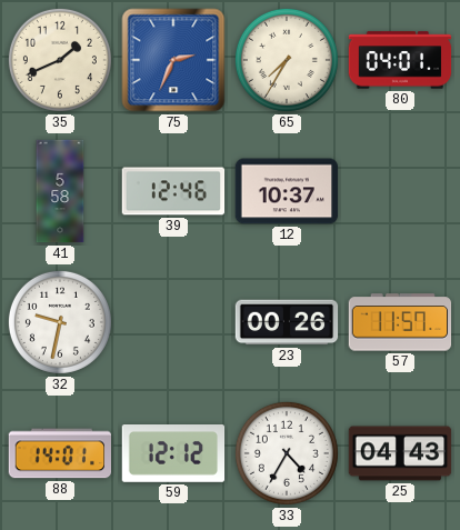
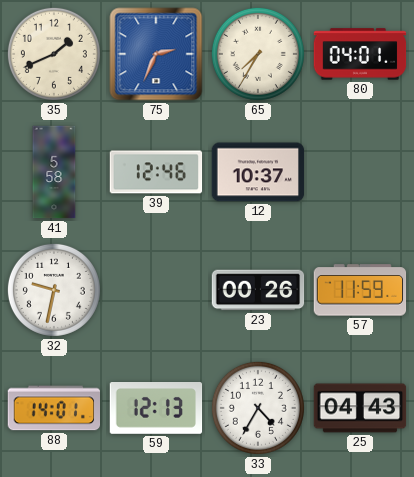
57: 11:57 -> 11:59 (360, 290)
59: 12:12 -> 12:13 (156, 409)
